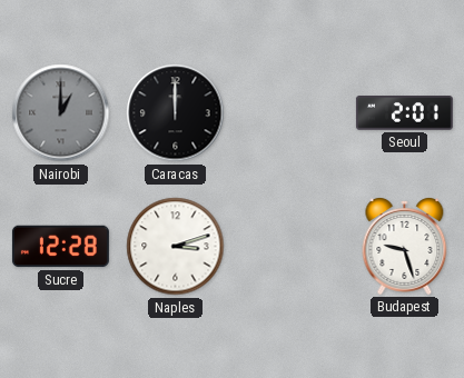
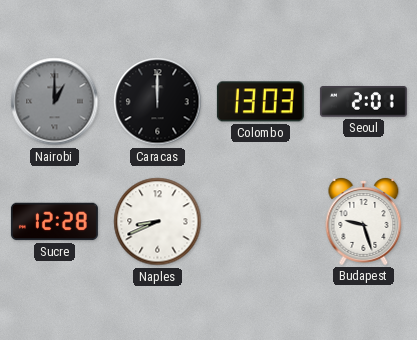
Colombo: none -> 13:03 (260, 102)
Naples: 3:12 -> 8:41 (158, 222)
